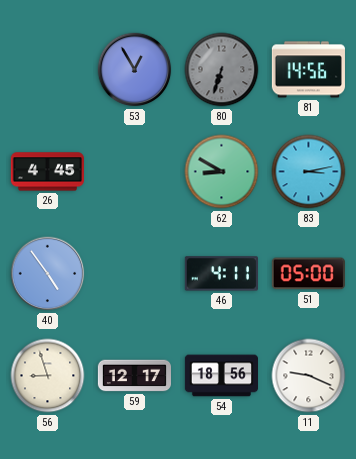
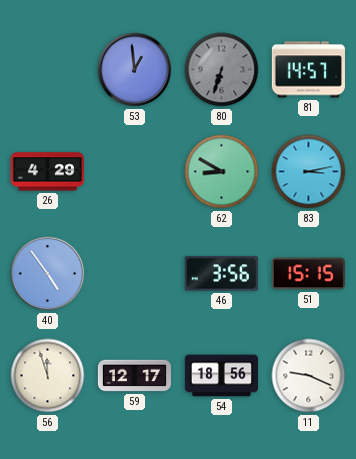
53: 12:55 -> 12:59 (135, 70)
81: 14:56 -> 14:57 (308, 70)
26: 4:45 -> 4:29 (47, 172)
46: 4:11 -> 3:56 (221, 274)
51: 05:00 -> 15:15 (308, 274)
56: 8:57 -> 11:57 (48, 376)
